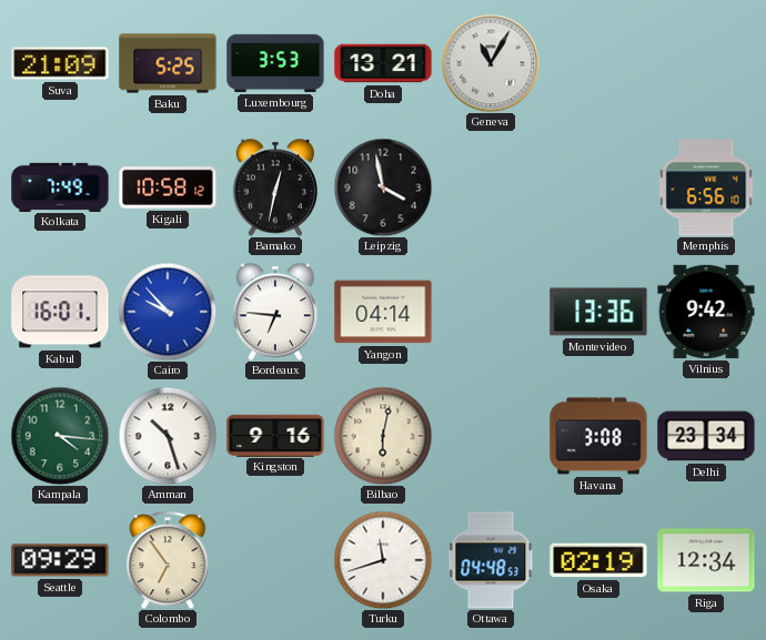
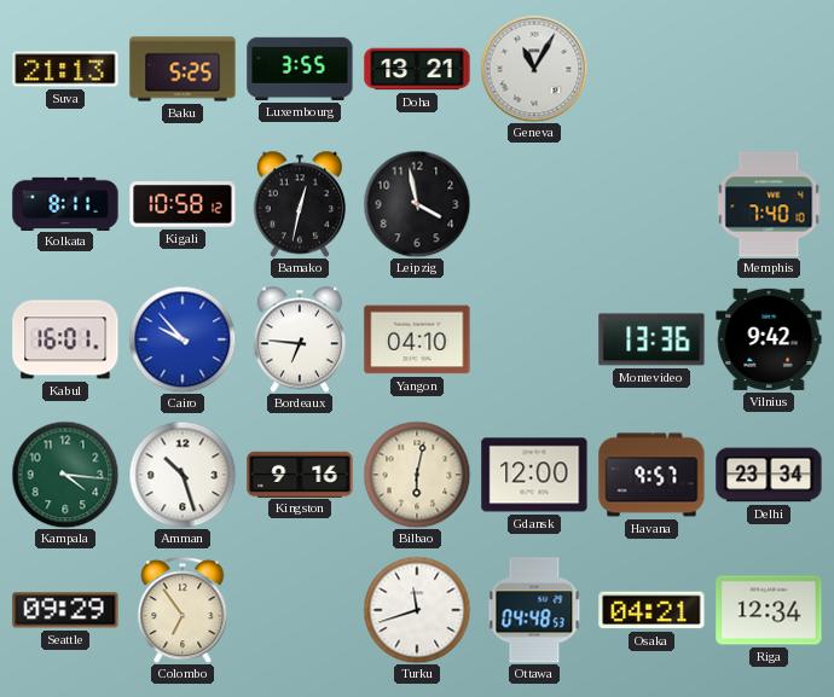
Suva: 21:09 -> 21:13 (65, 69)
Luxembourg: 3:53 -> 3:55 (300, 69)
Kolkata: 7:49 -> 8:11 (65, 203)
Memphis: 6:56 -> 7:40 (769, 204)
Yangon: 04:14 -> 04:10 (417, 339)
Gdansk: none -> 12:00 (534, 475)
Havana: 3:08 -> 9:57 (651, 475)
Osaka: 02:19 -> 04:21 (651, 610)
